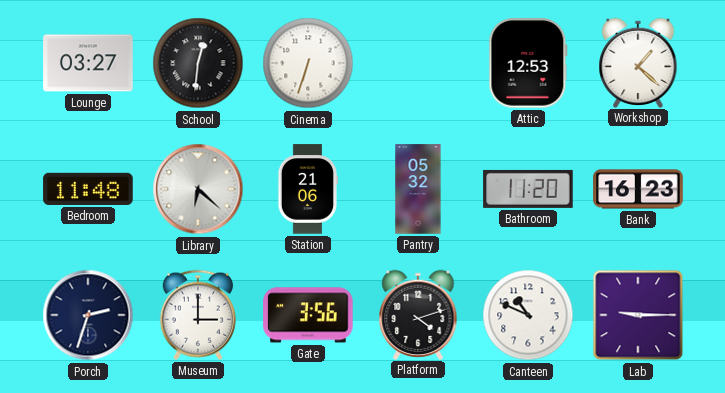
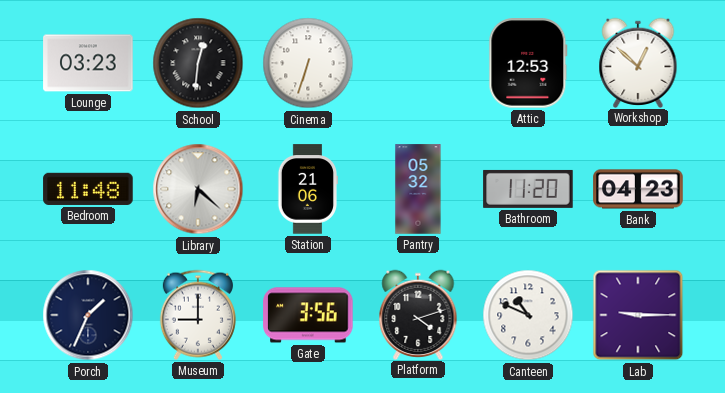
Lounge: 03:27 -> 03:23 (88, 63)
Workshop: 1:22 -> 12:52 (638, 62)
Bank: 16:23 -> 04:23 (638, 189)
Porch: 2:33 -> 1:34 (88, 315)
Museum: 3:00 -> 9:00 (198, 315)
